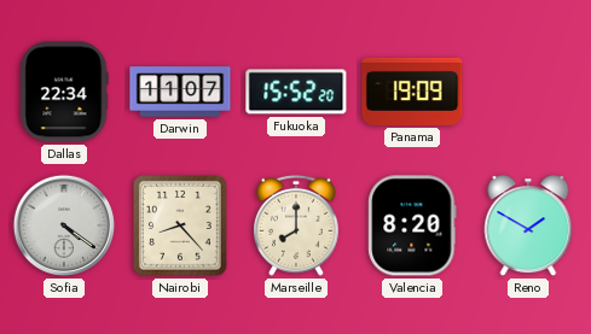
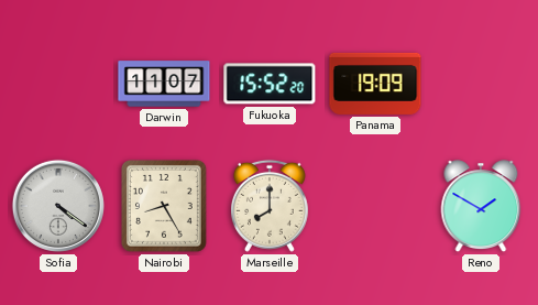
Dallas: 22:34 -> none (64, 92)
Nairobi: 8:23 -> 8:25 (165, 207)
Valencia: 8:20 -> none (412, 225)
